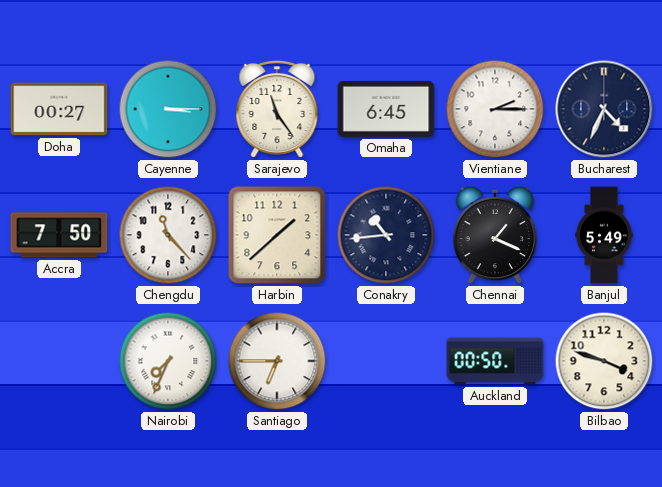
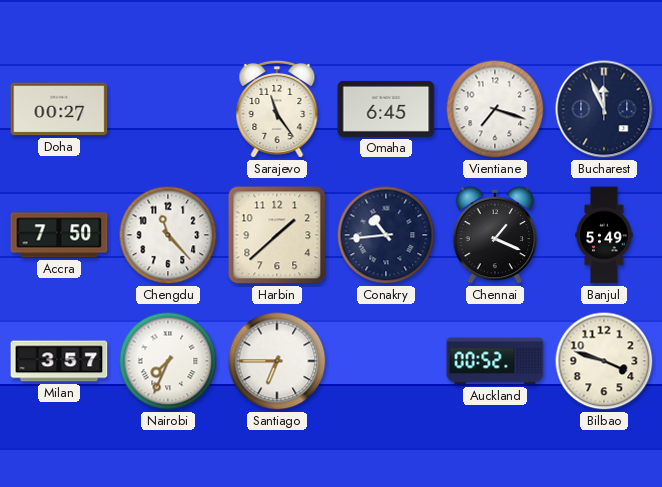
Cayenne: 3:15 -> none (168, 109)
Vientiane: 2:15 -> 7:18 (495, 109)
Bucharest: 4:34 -> 11:56 (604, 109)
Milan: none -> 3:57 (59, 361)
Auckland: 00:50 -> 00:52 (495, 361)
